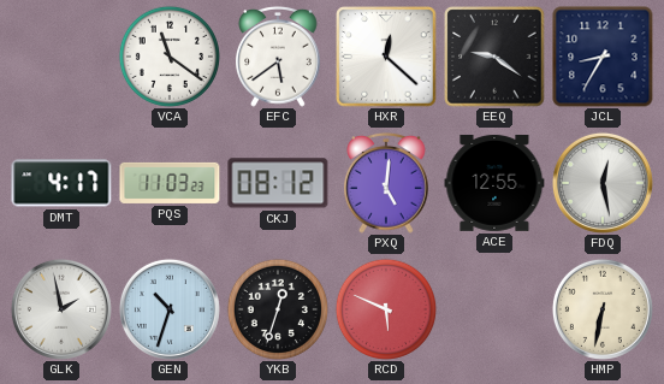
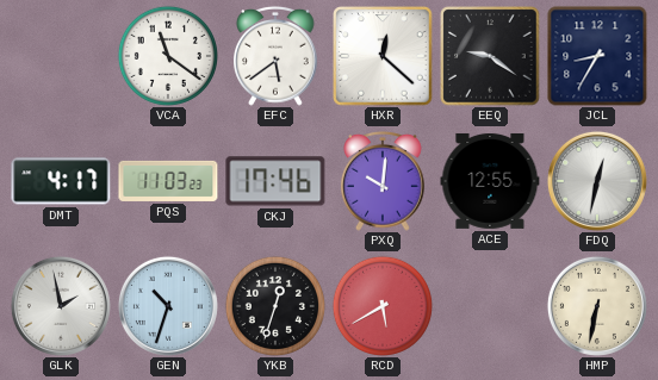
CKJ: 08:12 -> 17:46 (275, 181)
PXQ: 5:01 -> 10:01 (384, 181)
FDQ: 12:28 -> 12:32 (597, 181)
RCD: 5:49 -> 5:40 (383, 306)
